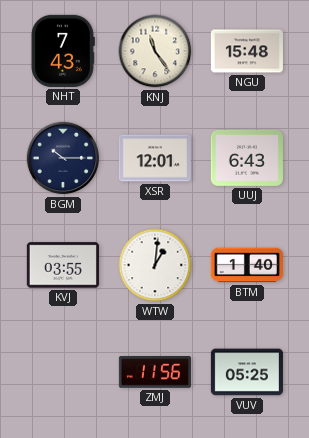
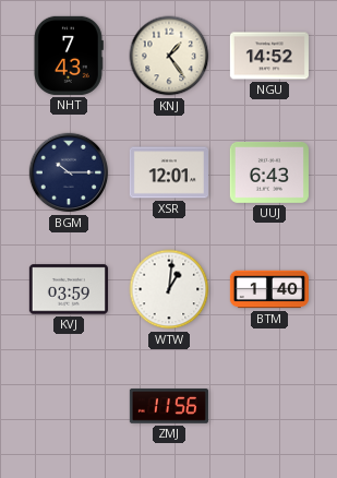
KNJ: 11:24 -> 1:24 (169, 56)
NGU: 15:48 -> 14:52 (269, 56)
KVJ: 03:55 -> 03:59 (69, 289)
VUV: 05:25 -> none (247, 372)
